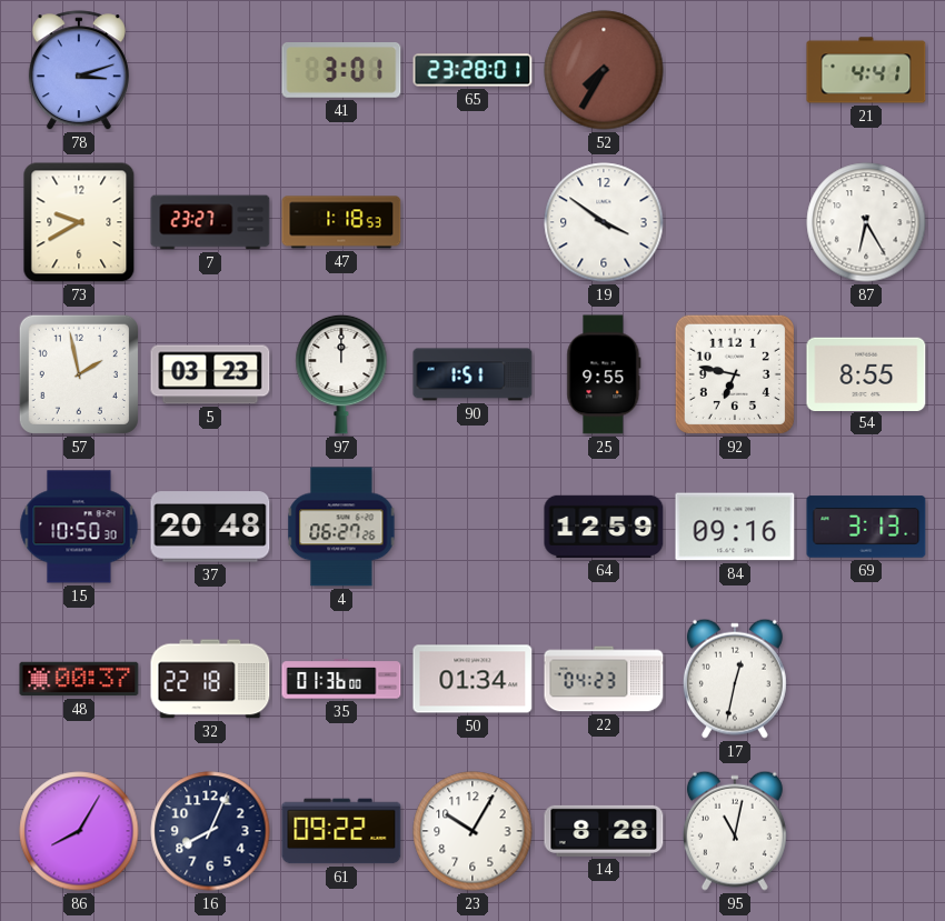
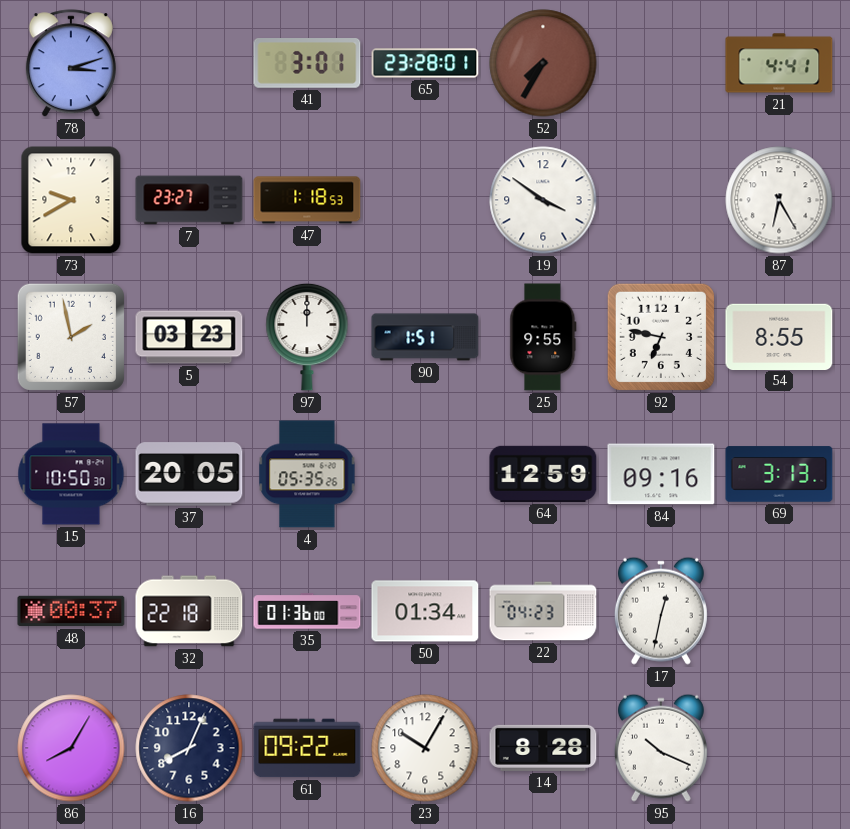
37: 20:48 -> 20:05 (189, 474)
4: 06:27 -> 05:35 (307, 474)
95: 11:02 -> 10:19 (661, 748)
